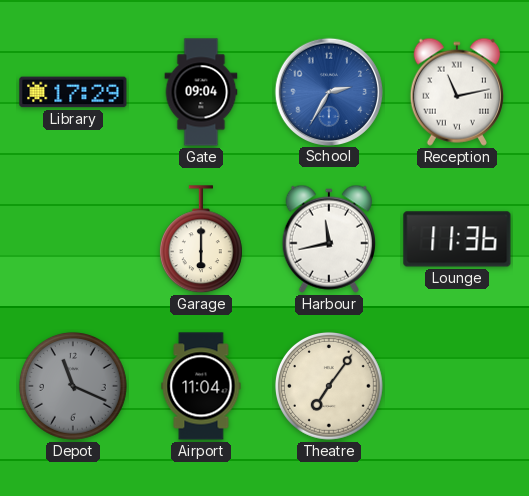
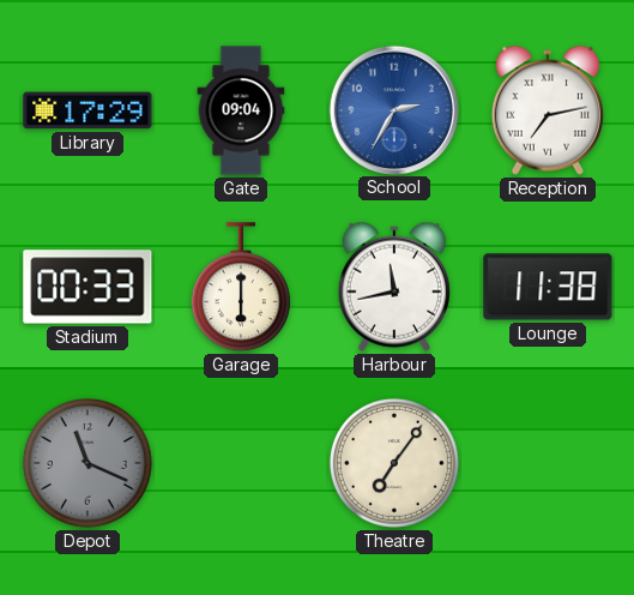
Reception: 11:13 -> 7:13 (548, 110)
Stadium: none -> 00:33 (87, 287)
Lounge: 11:36 -> 11:38 (548, 287)
Airport: 11:04 -> none (201, 386)
